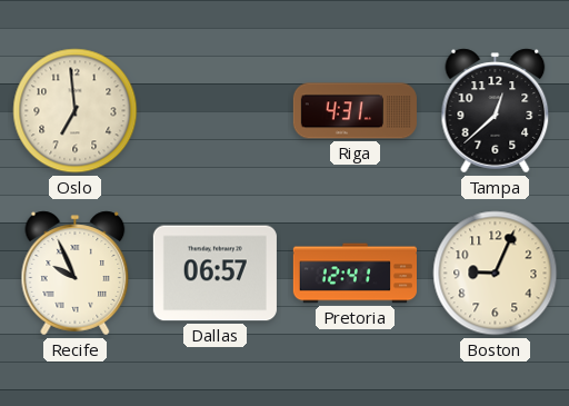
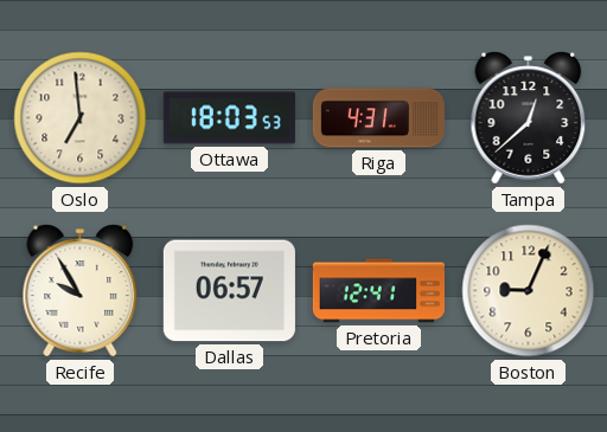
Ottawa: none -> 18:03 (229, 118)
Recife: 9:56 -> 9:55 (81, 291)
